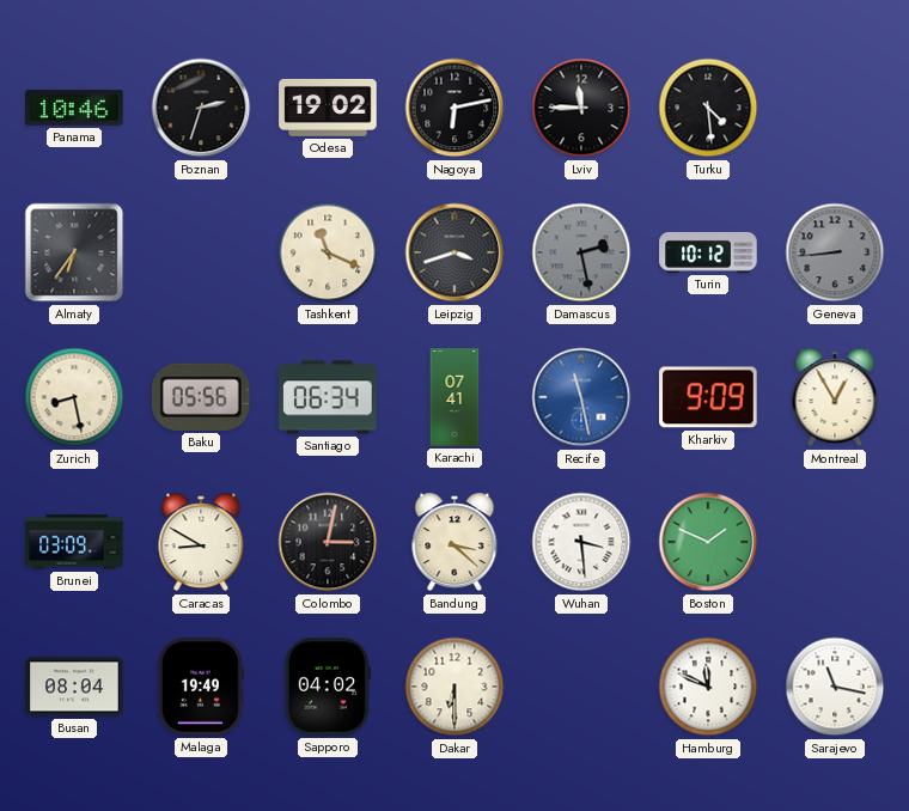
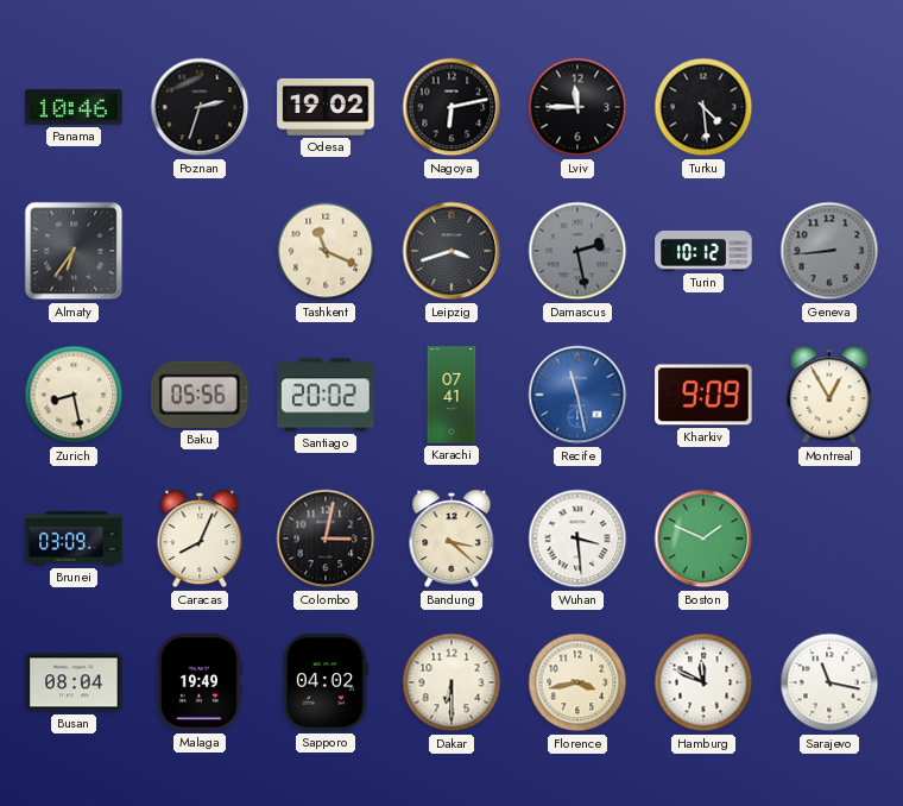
Santiago: 06:34 -> 20:02 (326, 395)
Caracas: 8:50 -> 8:04 (200, 539)
Florence: none -> 3:43 (577, 682)
